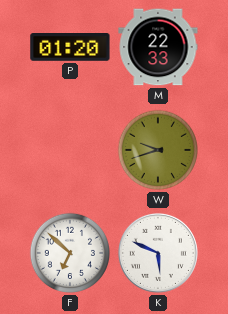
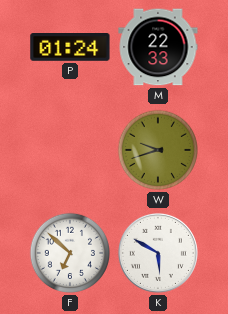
P: 01:20 -> 01:24 (70, 48)
K: 5:49 -> 5:50 (158, 253)
